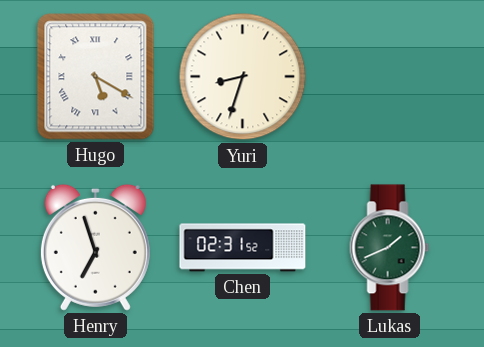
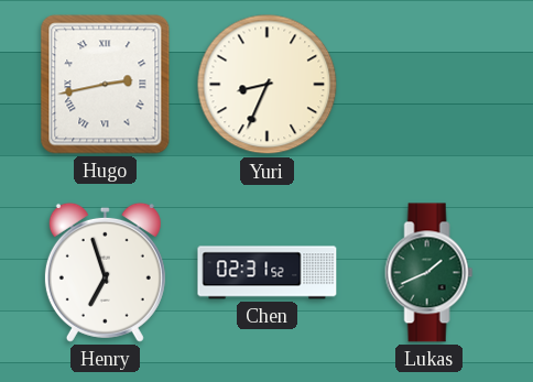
Hugo: 5:20 -> 2:43 (106, 85)
Yuri: 8:33 -> 8:34 (268, 85)
